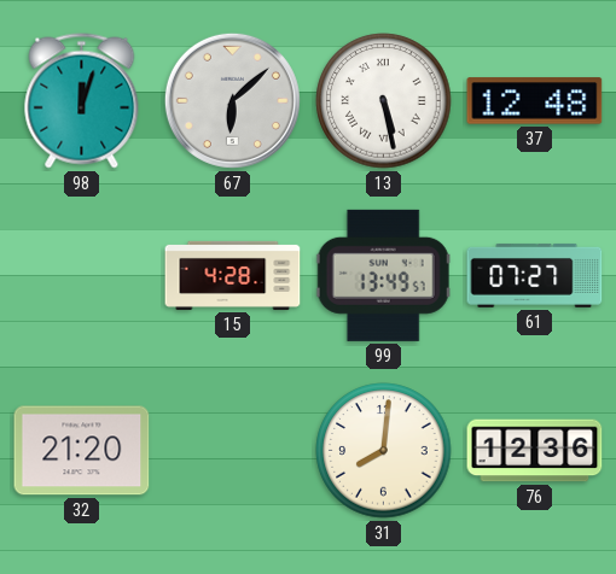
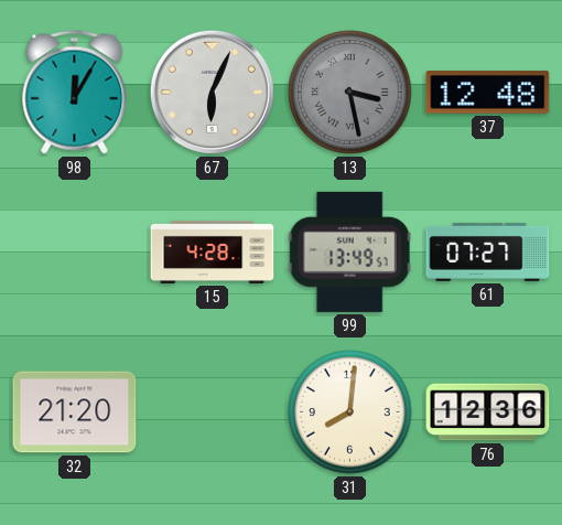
98: 12:03 -> 12:05 (75, 93)
67: 6:08 -> 6:04 (212, 92)
13: 5:28 -> 3:28 (350, 93)
13 dial: white -> grey (350, 93)
